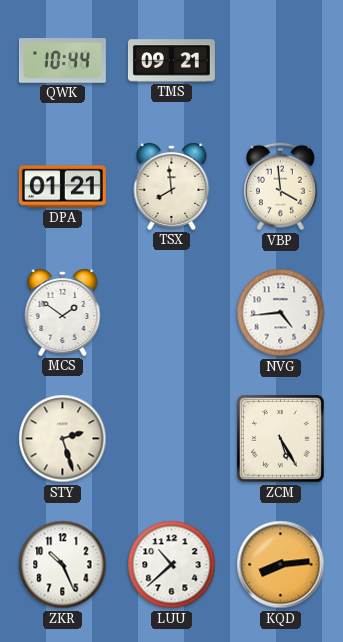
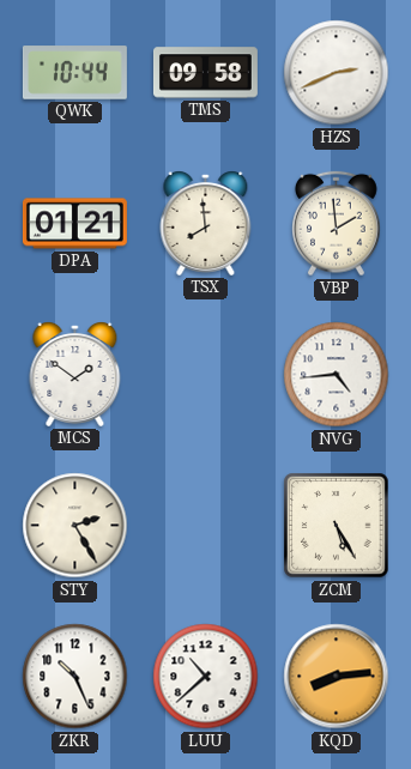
TMS: 09:21 -> 09:58 (205, 73)
HZS: none -> 2:41 (337, 73)
VBP: 3:59 -> 1:59 (337, 224)
STY: 2:27 -> 2:25 (75, 526)
